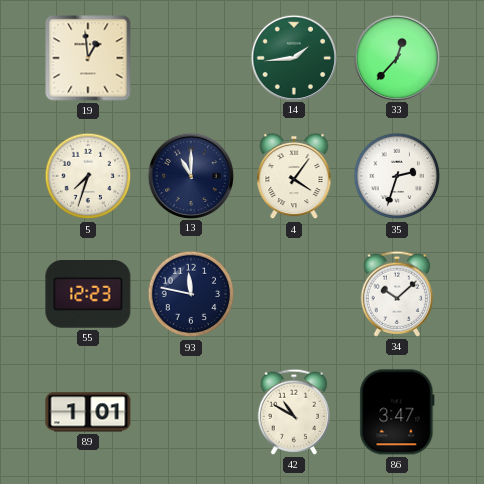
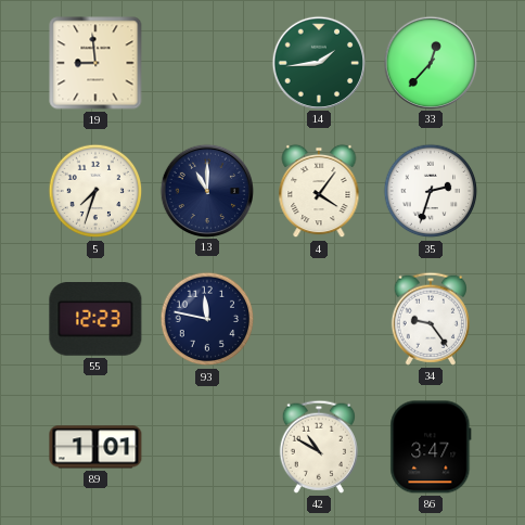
19: 12:59 -> 8:59 (95, 63)
34: 10:08 -> 9:24 (431, 319)
